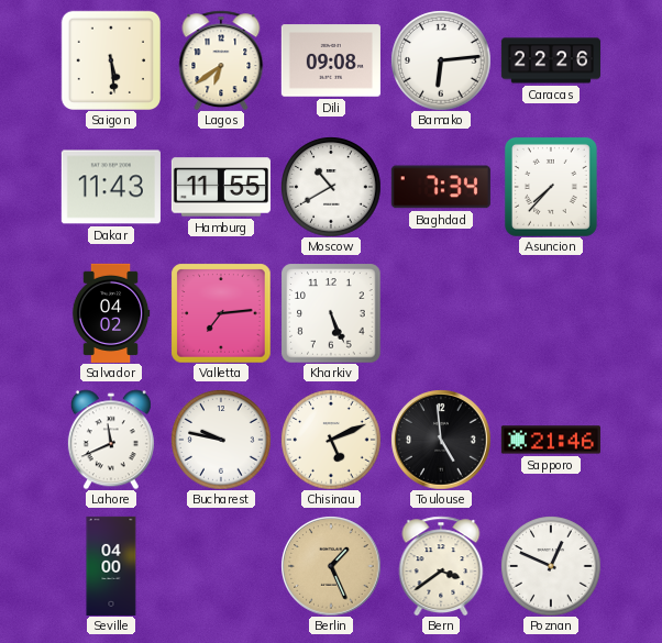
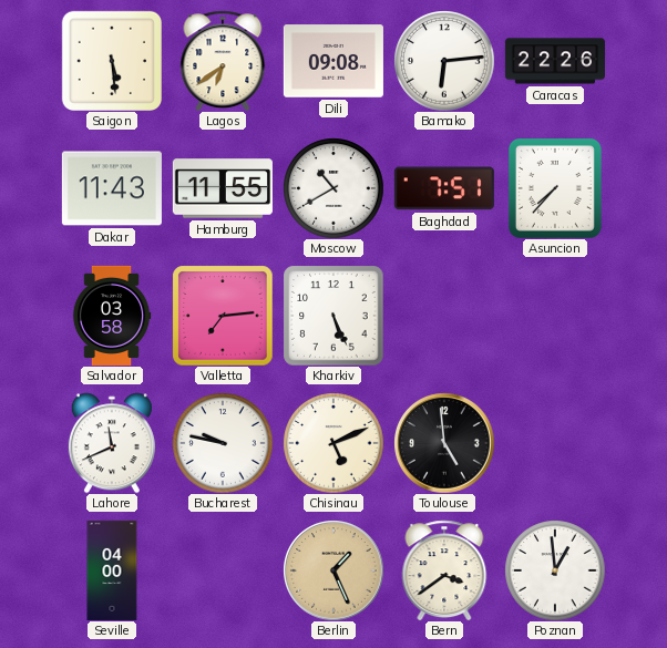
Baghdad: 7:34 -> 7:51 (444, 188)
Salvador: 04:02 -> 03:58 (112, 316)
Sapporo: 21:46 -> none (551, 440)
Poznan: 12:49 -> 12:59 (555, 570)
